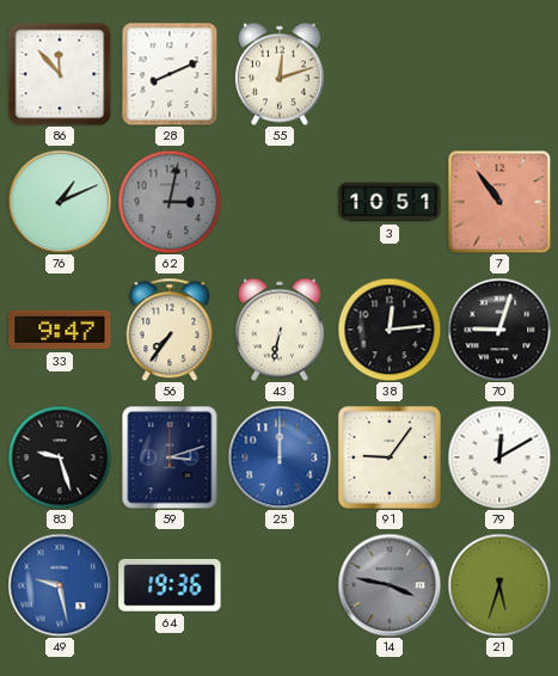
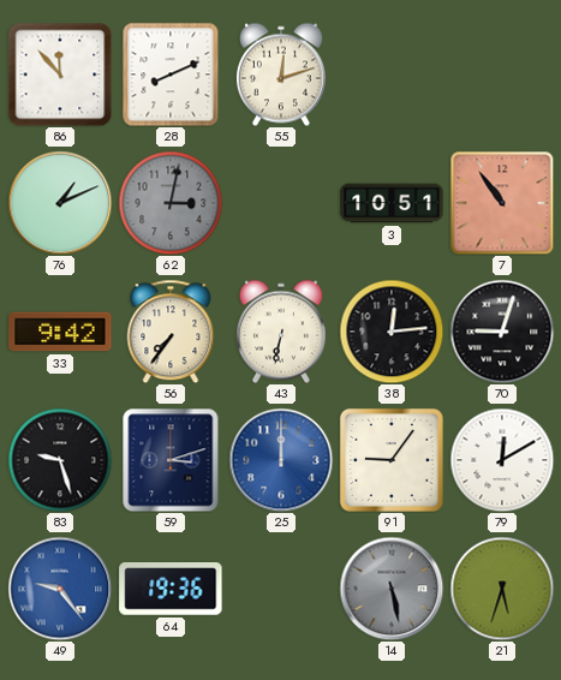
33: 9:47 -> 9:42 (60, 332)
49: 9:28 -> 9:24 (60, 589)
14: 3:47 -> 5:28 (392, 589)
